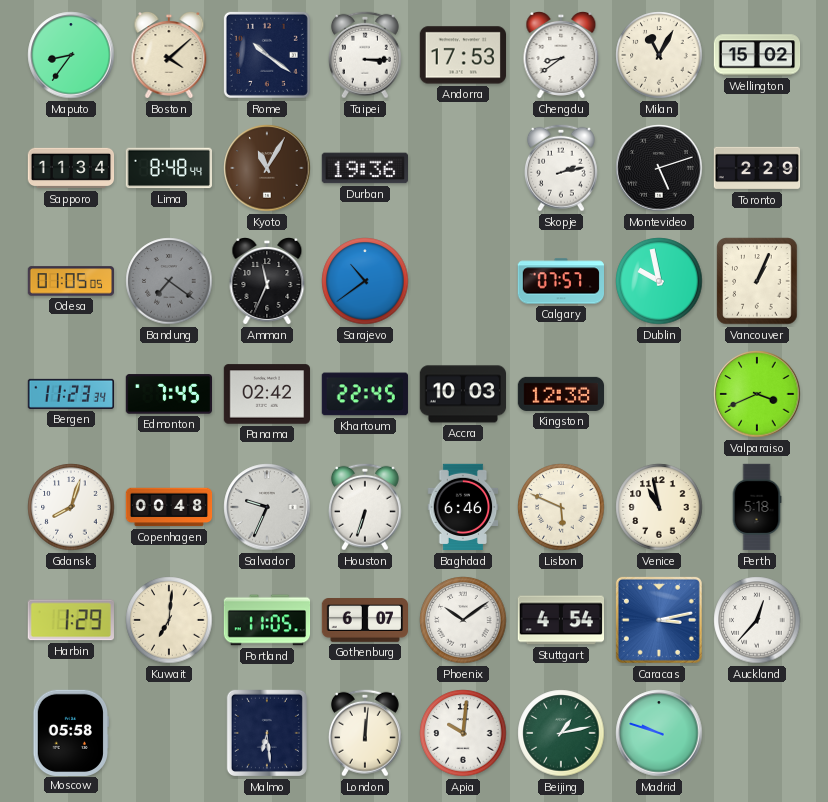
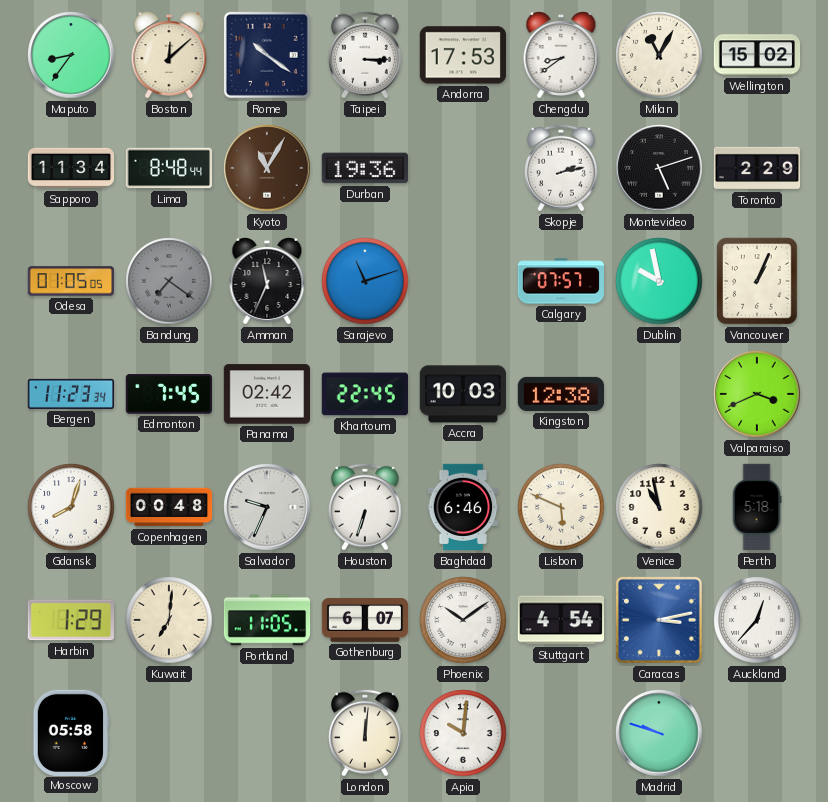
Boston: 4:08 -> 12:08 (169, 56)
Sarajevo: 10:39 -> 11:12 (365, 281)
Malmo: 6:29 -> none (267, 733)
Beijing: 1:13 -> none (561, 733)
